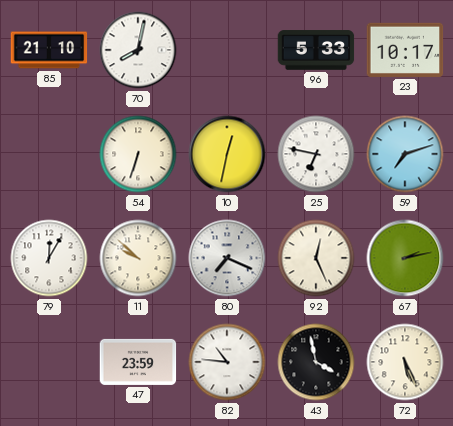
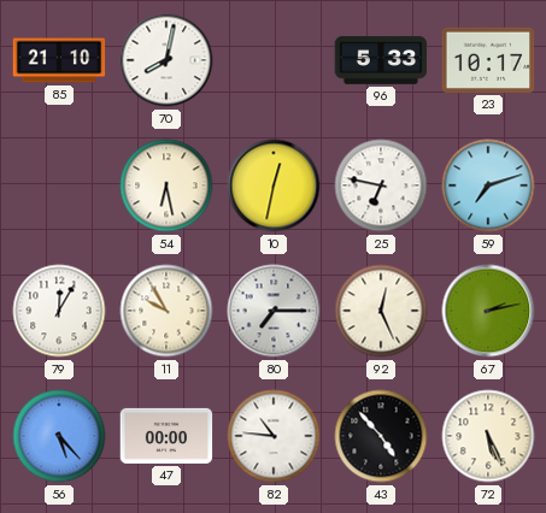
54: 6:33 -> 6:28 (166, 185)
11: 9:52 -> 9:55 (166, 311)
80: 7:19 -> 7:15 (274, 311)
56: none -> 5:23 (59, 436)
47: 23:59 -> 00:00 (166, 436)
43: 3:58 -> 4:53 (381, 436)
